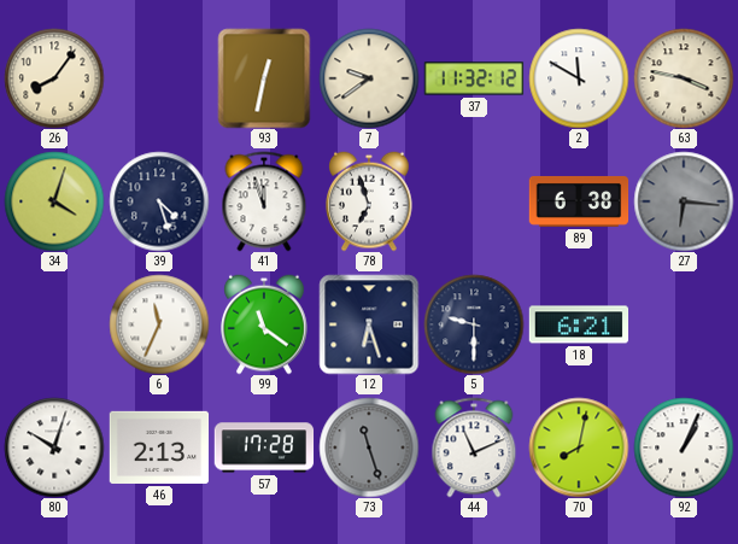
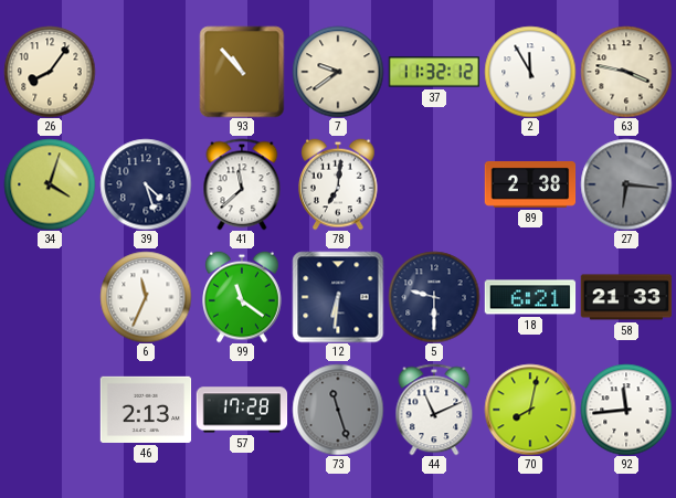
93: 12:32 -> 10:53 (242, 72)
2: 11:50 -> 11:55 (530, 72)
41: 11:57 -> 11:38 (242, 184)
78: 6:57 -> 7:01 (339, 184)
89: 6:38 -> 2:38 (530, 184)
12: 6:27 -> 6:31 (338, 297)
58: none -> 21:33 (626, 297)
80: 10:03 -> none (54, 448)
92: 1:04 -> 11:44 (626, 410)
